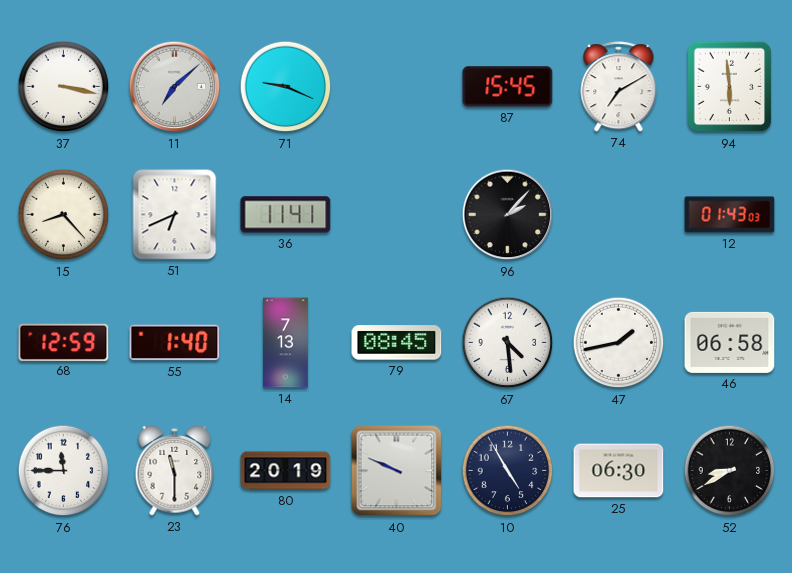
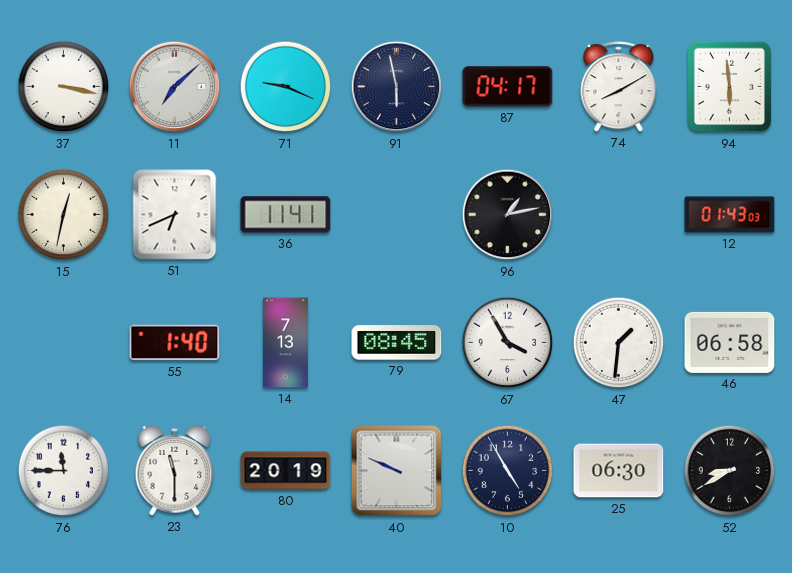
91: none -> 5:58 (397, 87)
87: 15:45 -> 04:17 (508, 87)
74: 7:10 -> 8:10 (619, 87)
15: 8:23 -> 12:32 (64, 215)
96: 2:07 -> 1:13 (508, 215)
68: 12:59 -> none (64, 342)
67: 4:29 -> 3:55 (508, 343)
47: 1:43 -> 1:31 (619, 343)
